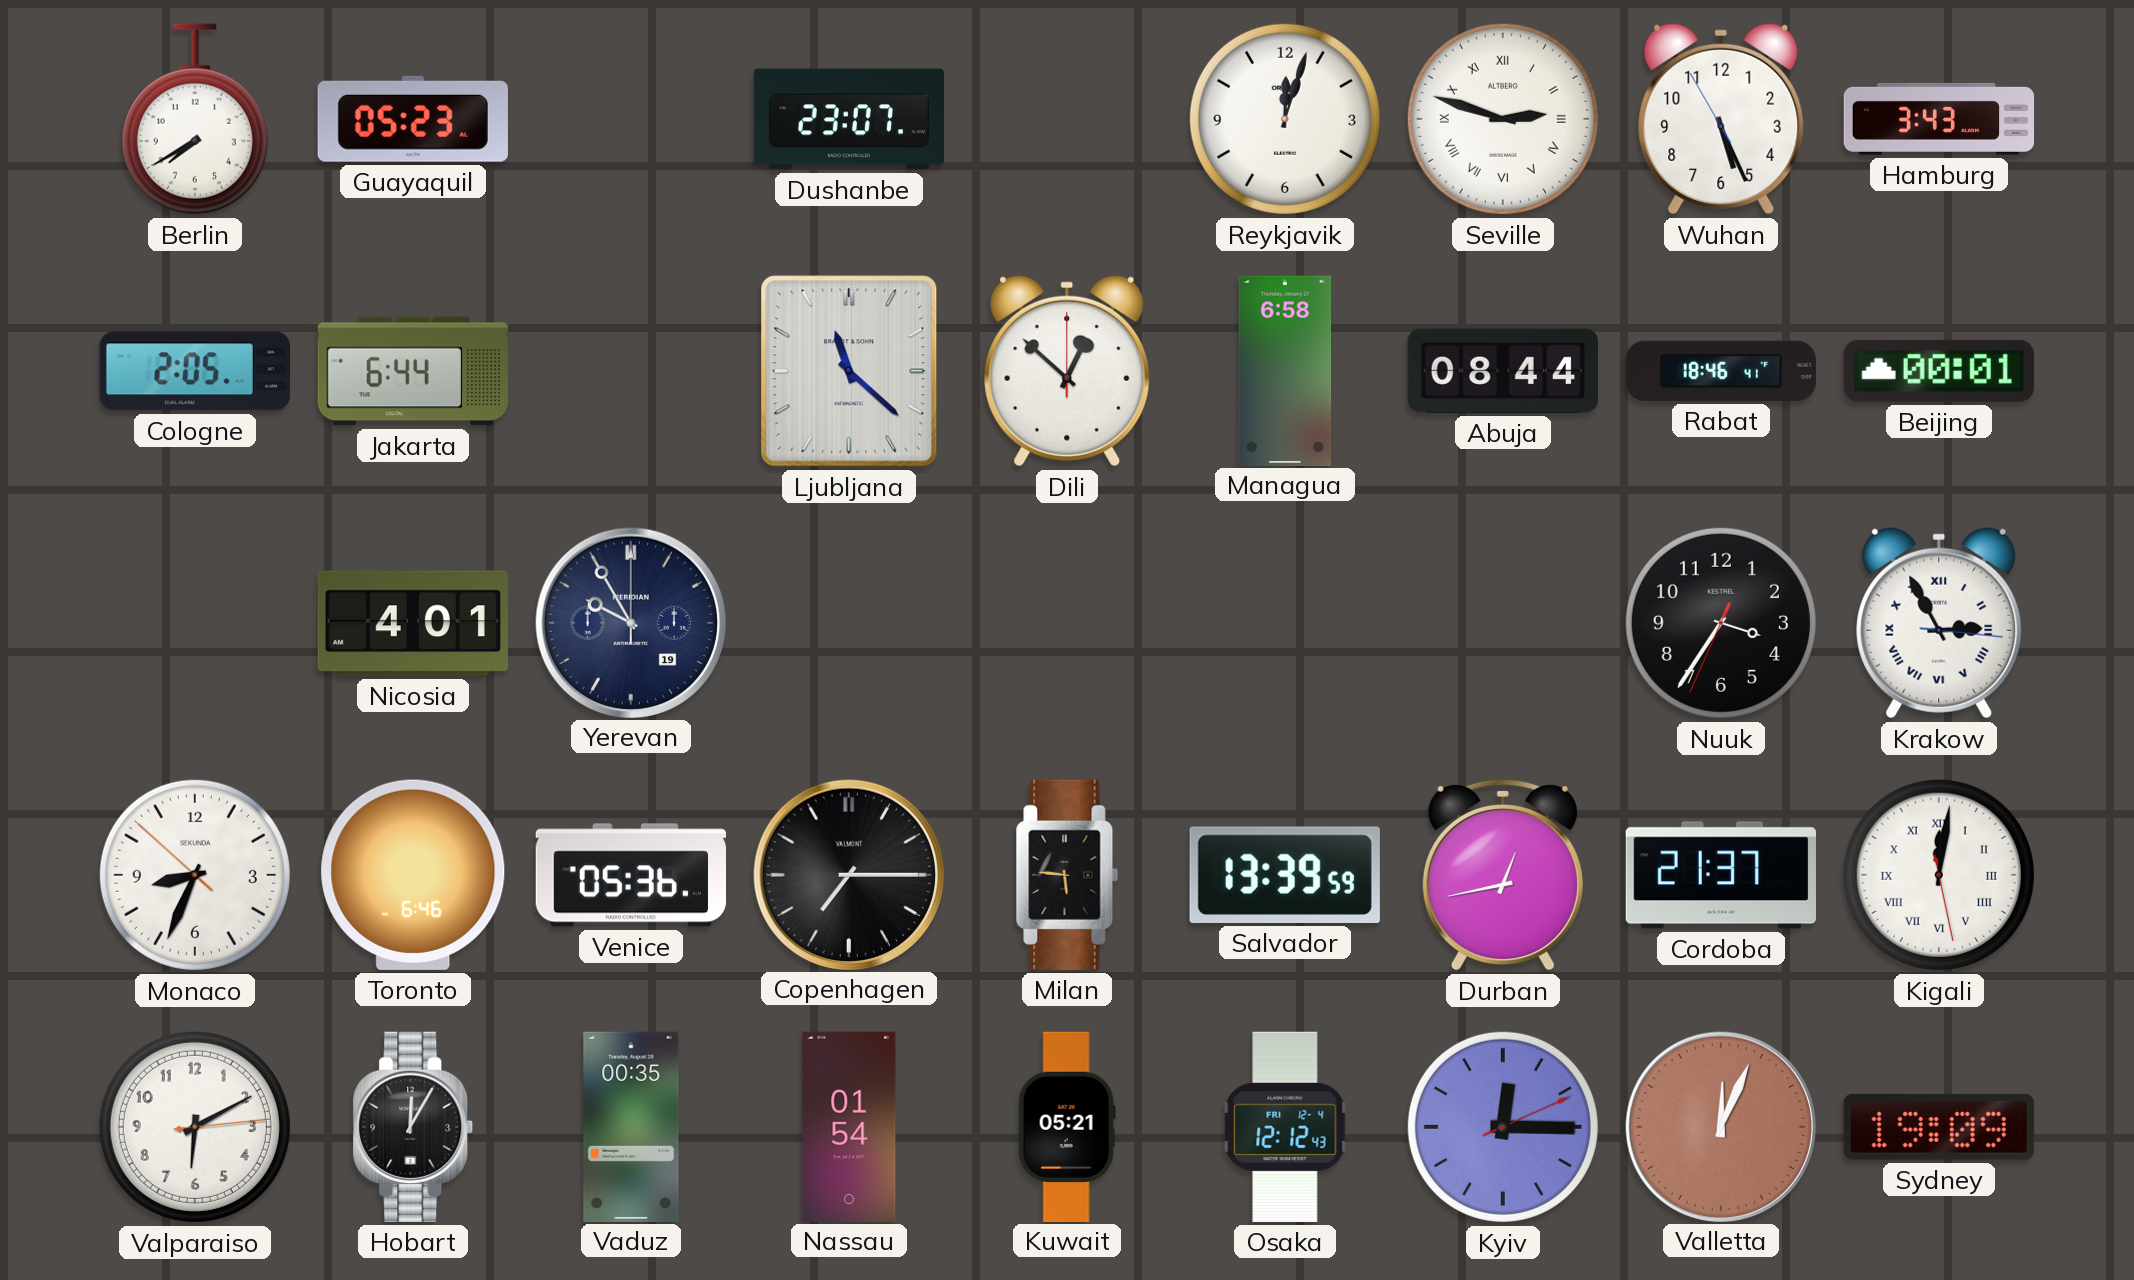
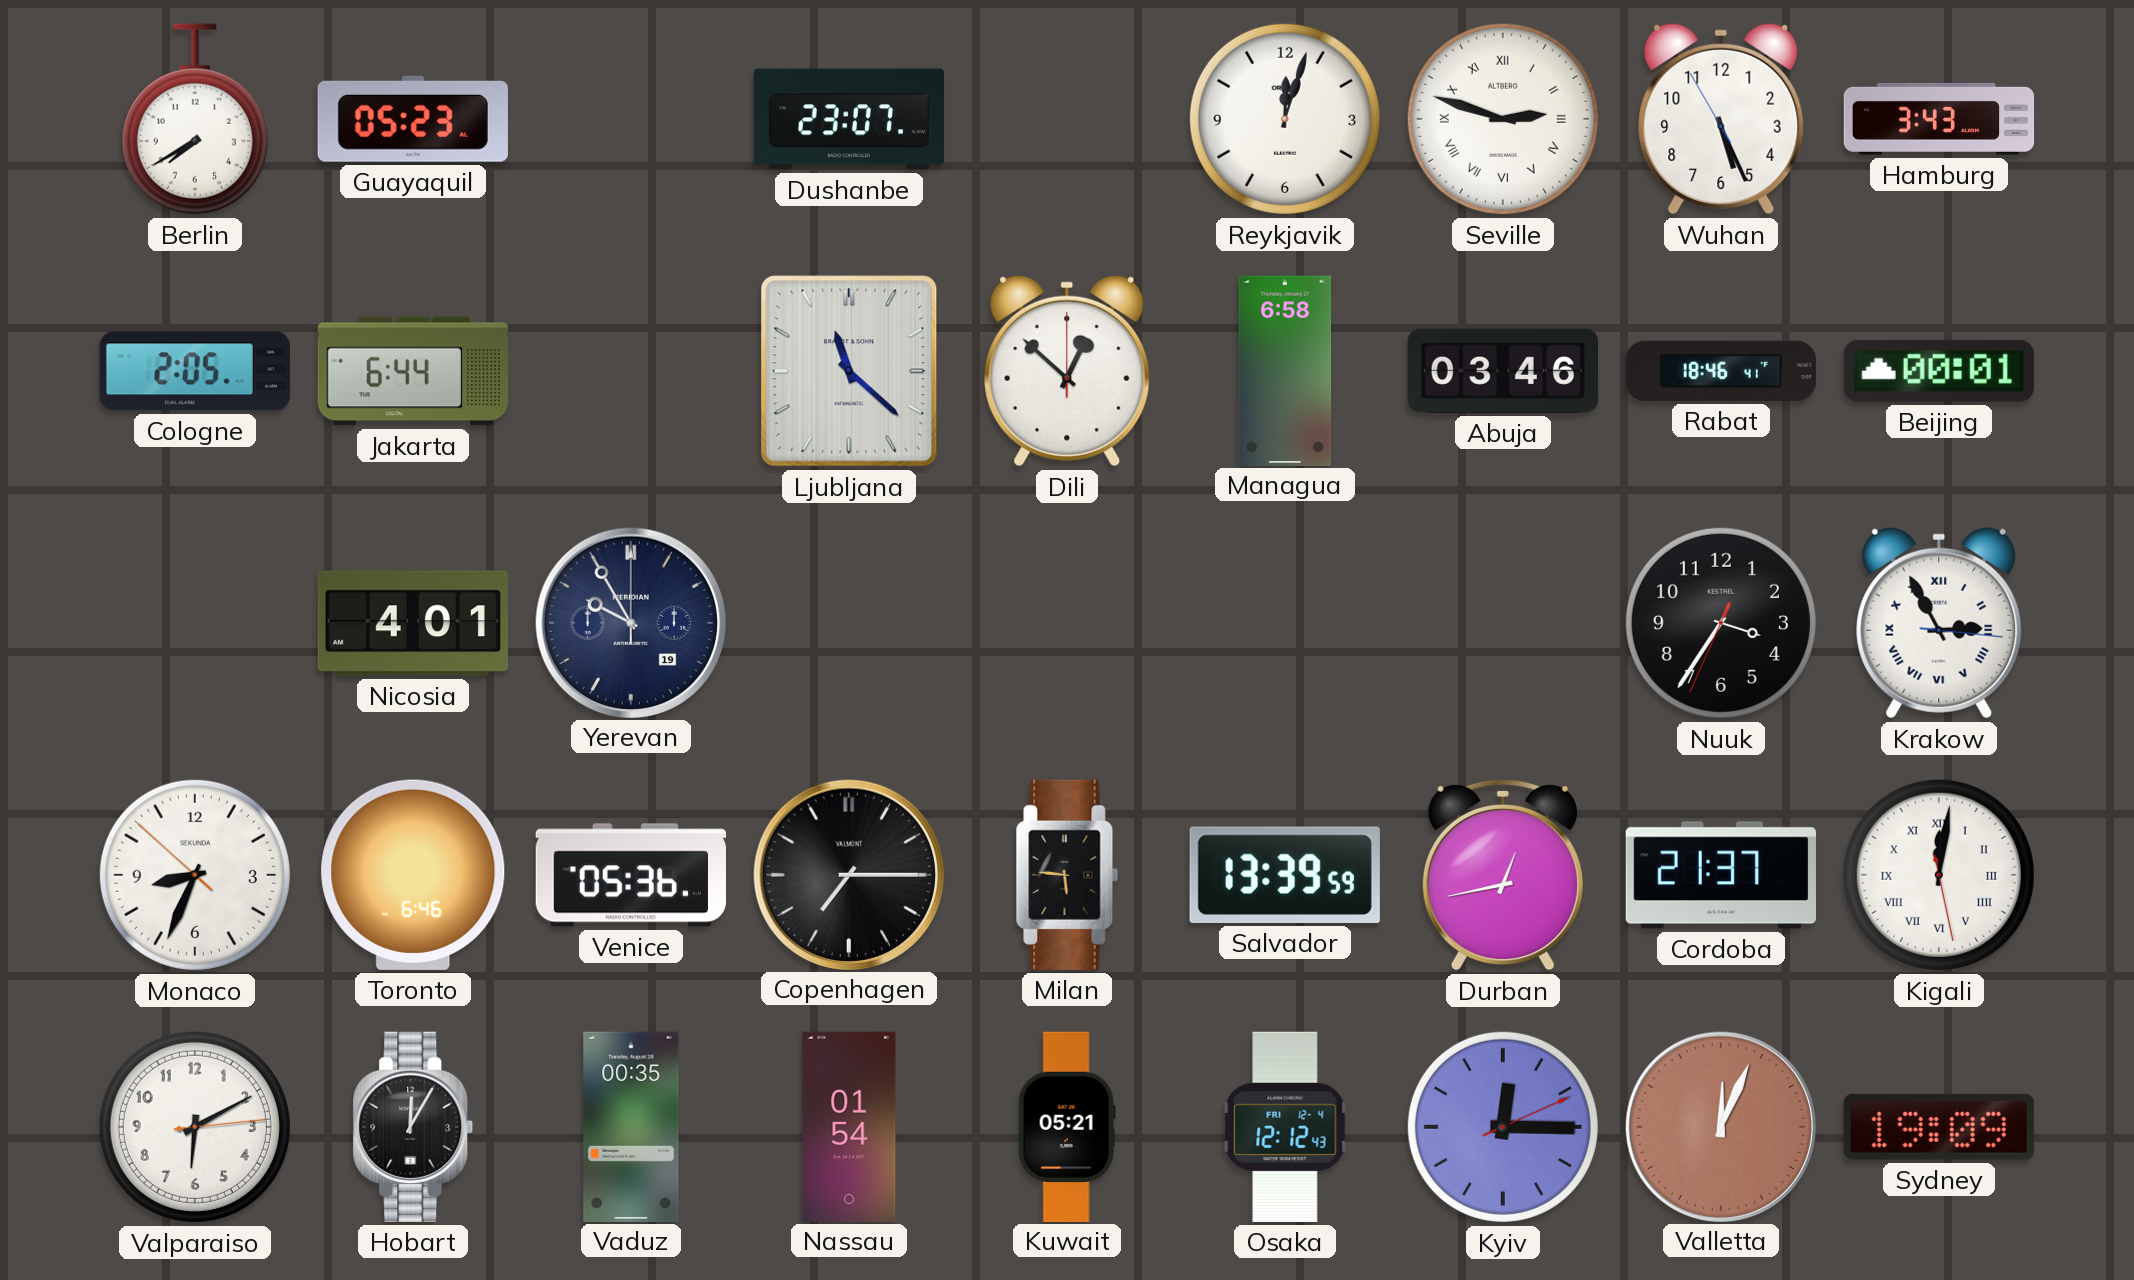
Abuja: 08:44 -> 03:46 (1503, 371)
